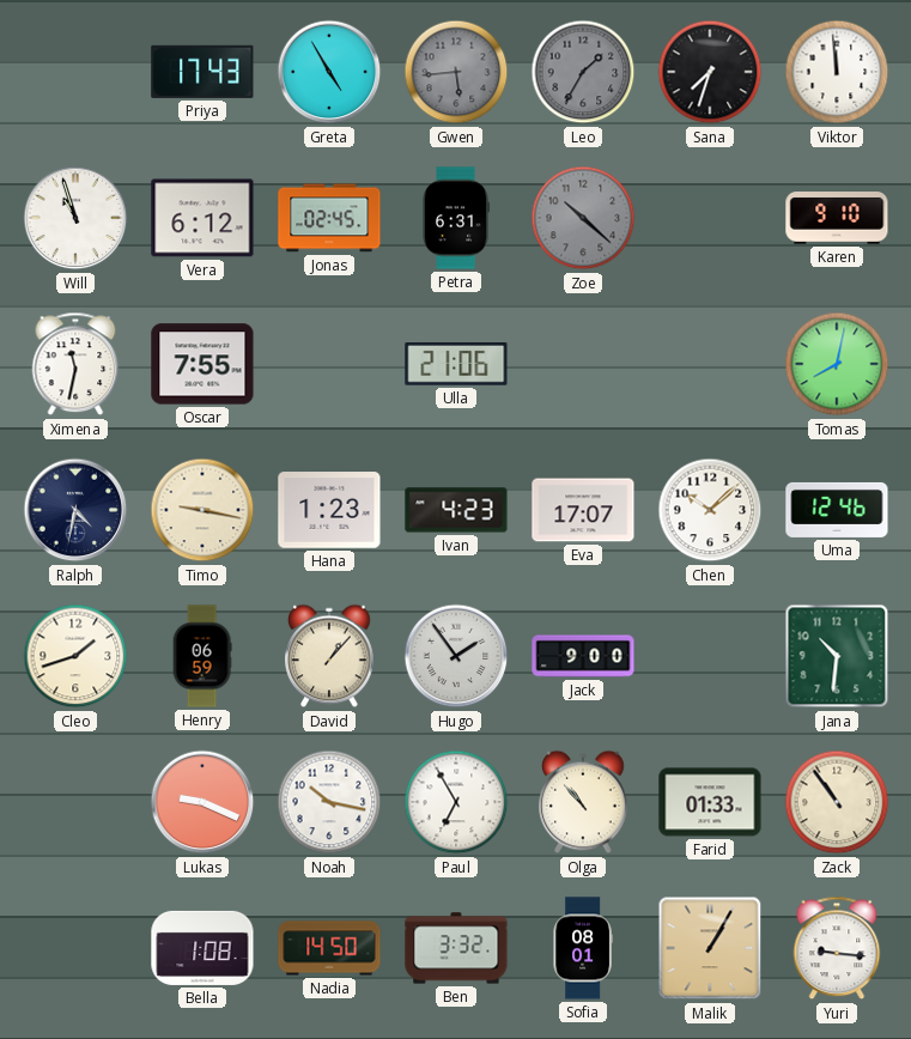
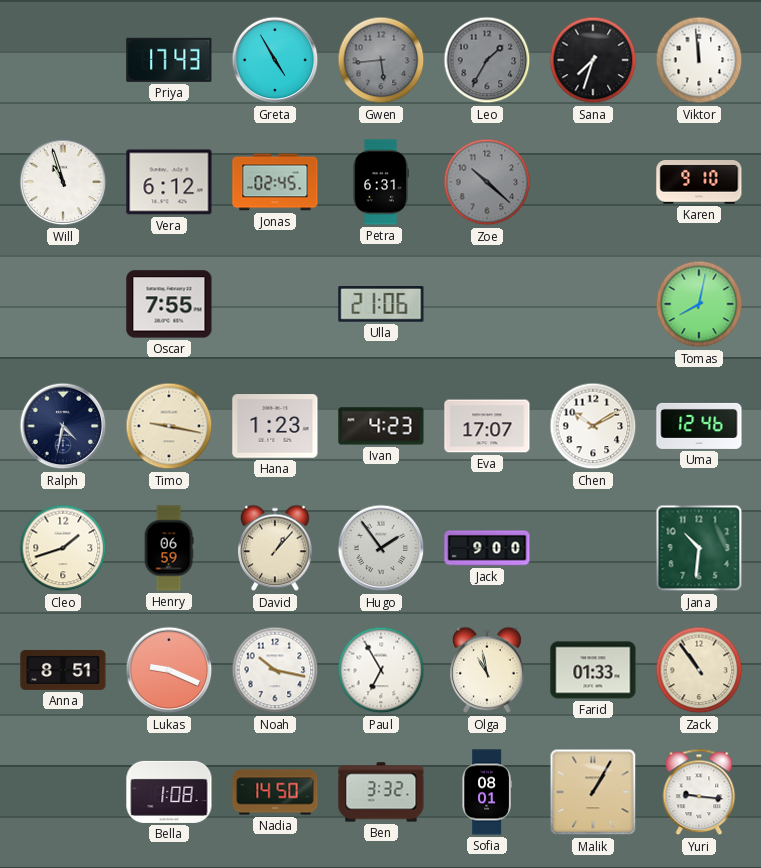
Ximena: 11:32 -> none (75, 364)
Chen: 10:08 -> 10:10 (593, 426)
Anna: none -> 8:51 (63, 670)
Olga: 10:53 -> 10:58 (487, 670)
